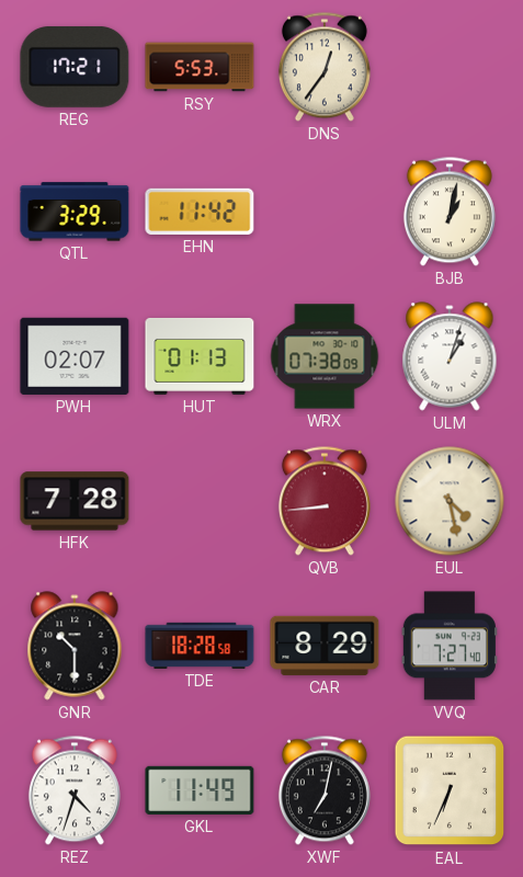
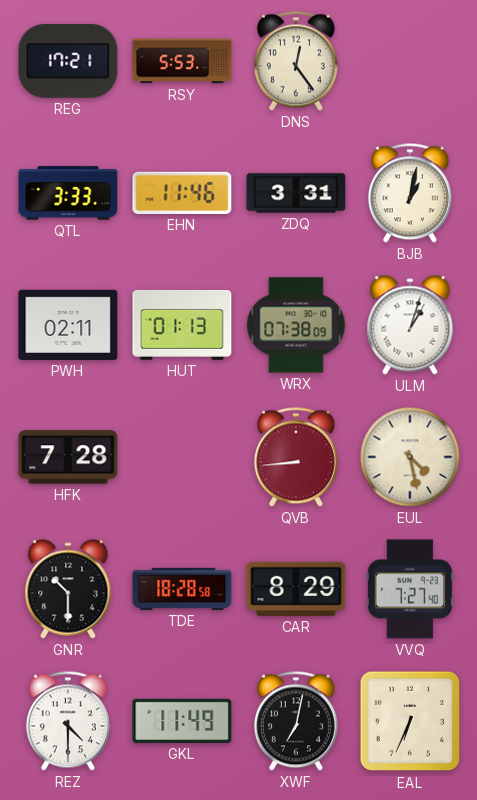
DNS: 12:36 -> 12:24 (296, 61)
QTL: 3:29 -> 3:33 (68, 193)
EHN: 11:42 -> 11:46 (182, 193)
ZDQ: none -> 3:31 (296, 193)
PWH: 02:07 -> 02:11 (68, 325)
REZ: 4:33 -> 4:30 (68, 721)
